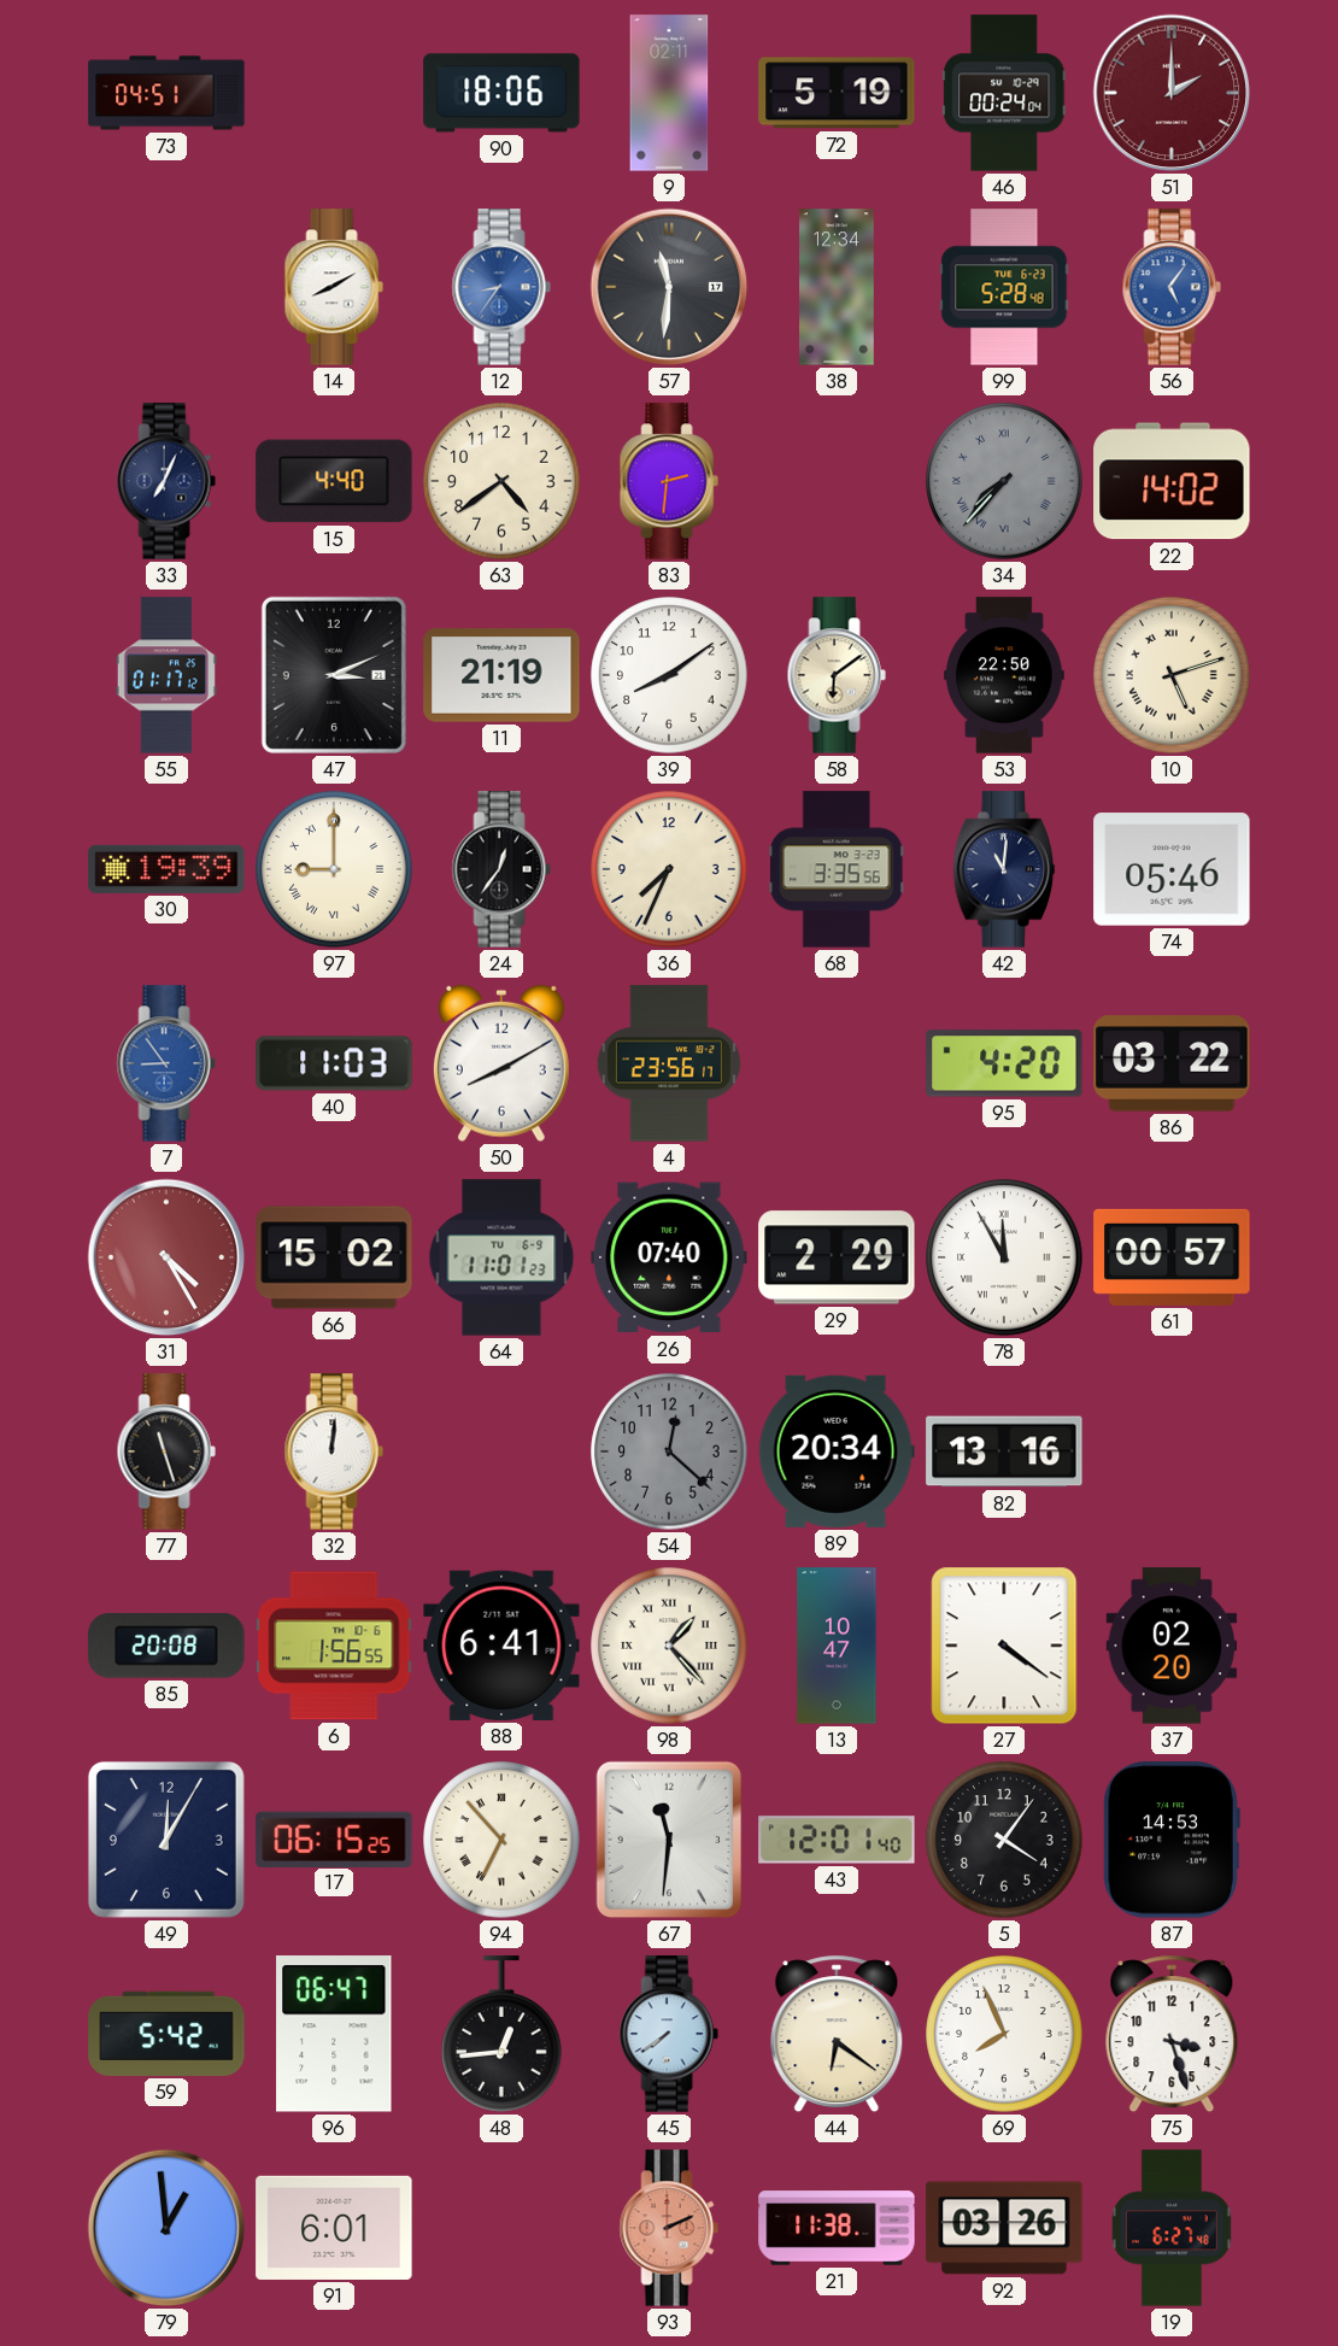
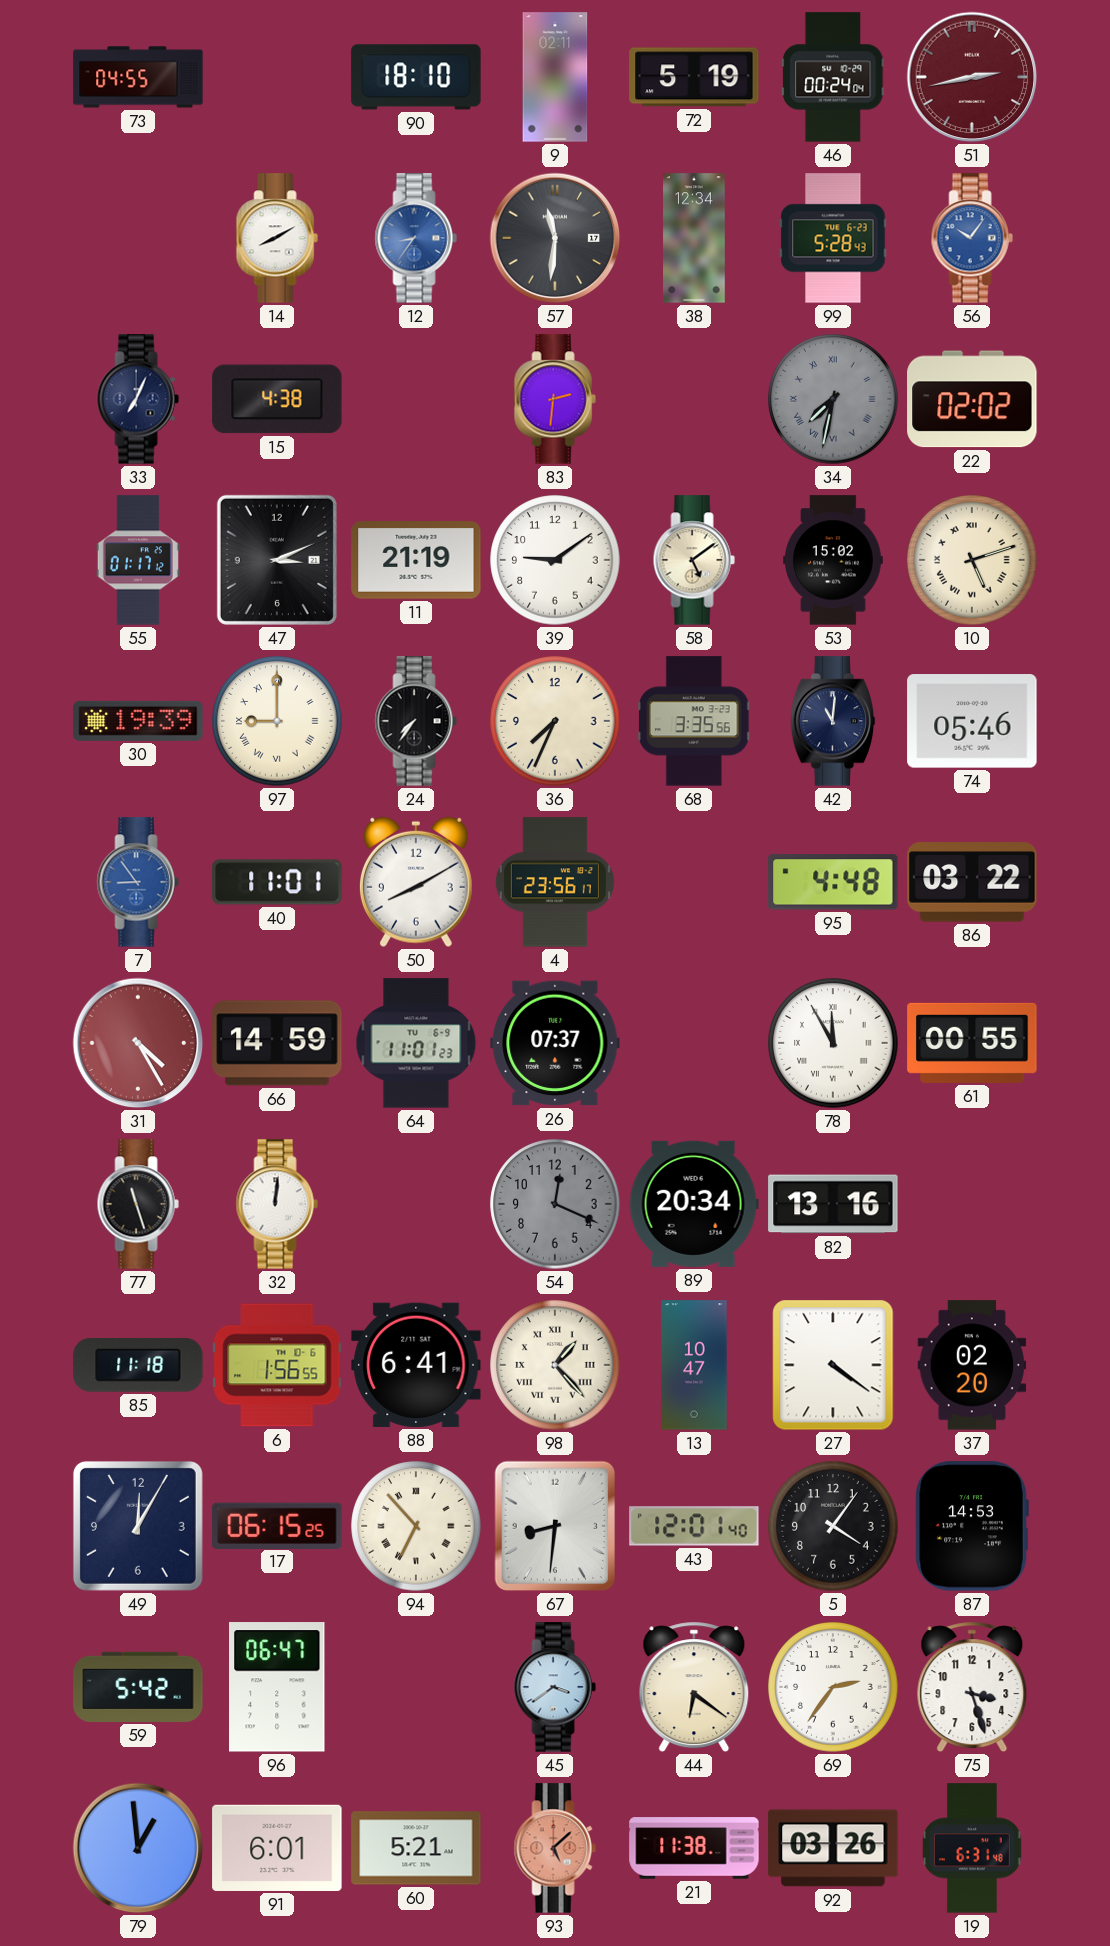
73: 04:51 -> 04:55 (138, 77)
90: 18:06 -> 18:10 (416, 77)
51: 2:00 -> 2:43 (972, 77)
99: 5:28:48 -> 5:28:43 (833, 238)
56: 5:06 -> 10:06 (972, 238)
15: 4:40 -> 4:38 (277, 399)
63: 4:39 -> none (501, 481)
34: 7:37 -> 7:32 (833, 399)
22: 14:02 -> 02:02 (972, 399)
39: 8:09 -> 9:09 (555, 560)
58: 6:09 -> 5:09 (694, 560)
53: 22:50 -> 15:02 (834, 560)
24: 12:36 -> 7:36 (416, 721)
40: 11:03 -> 11:01 (277, 882)
95: 4:20 -> 4:48 (833, 882)
66: 15:02 -> 14:59 (277, 1043)
26: 07:40 -> 07:37 (555, 1043)
29: 2:29 -> none (837, 1257)
61: 00:57 -> 00:55 (972, 1043)
54: 12:22 -> 12:19 (555, 1204)
85: 20:08 -> 11:18 (138, 1366)
67: 11:31 -> 8:31 (555, 1526)
48: 12:44 -> none (501, 2034)
45: 7:39 -> 3:39 (555, 1687)
69: 7:56 -> 2:36 (833, 1687)
60: none -> 5:21 (416, 1848)
93: 2:11 -> 5:08 (555, 1848)
19: 6:27 -> 6:31 (972, 1848)
